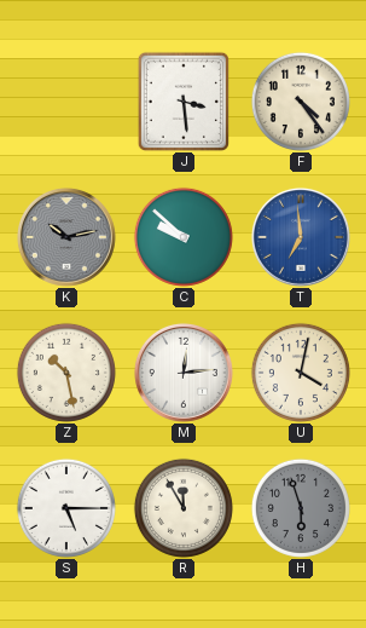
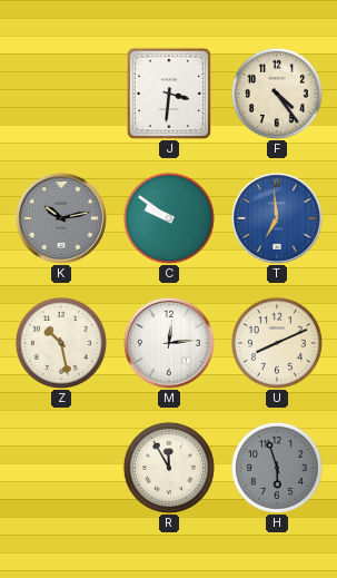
J: 3:29 -> 3:31 (169, 92)
C: 9:52 -> 9:51 (169, 218)
U: 4:02 -> 8:11 (277, 343)
S: 5:15 -> none (66, 508)
